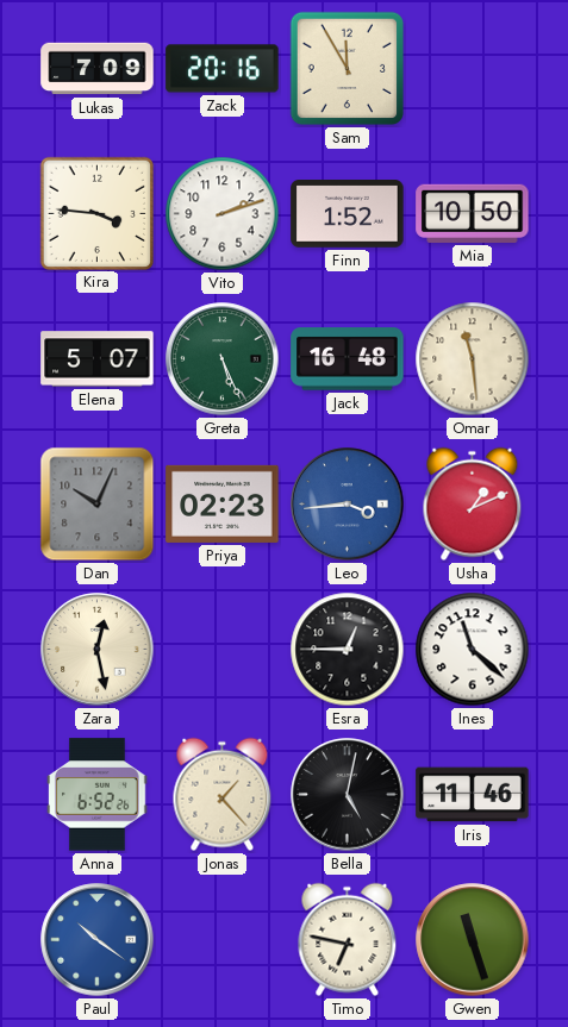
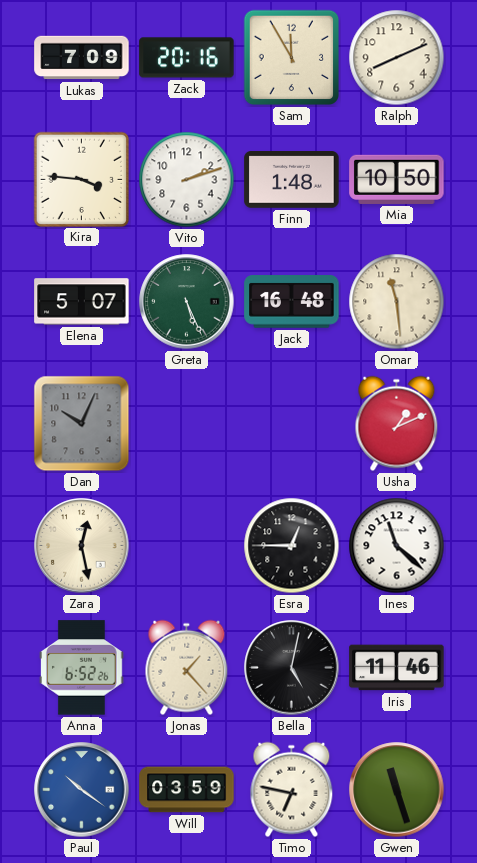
Ralph: none -> 8:11 (397, 58)
Finn: 1:52 -> 1:48 (292, 180)
Priya: 02:23 -> none (223, 503)
Leo: 3:44 -> none (348, 505)
Will: none -> 03:59 (187, 790)
